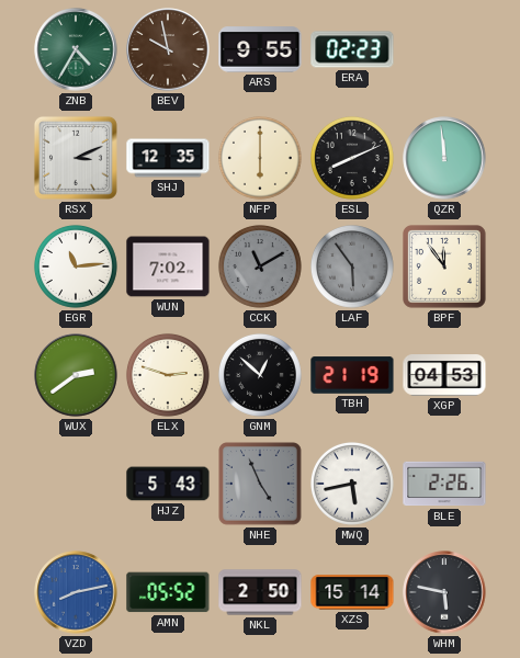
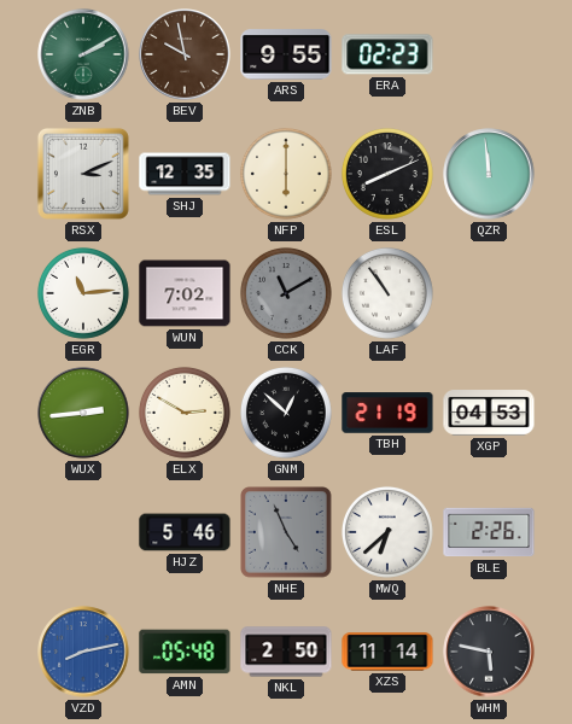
ZNB: 4:35 -> 2:10 (83, 54)
LAF: 5:54 -> 10:54 (387, 293)
LAF dial: grey -> white (387, 293)
BPF: 11:54 -> none (445, 268)
WUX: 2:39 -> 2:44 (83, 413)
ELX: 2:48 -> 2:50 (185, 413)
HJZ: 5:43 -> 5:46 (185, 532)
MWQ: 5:43 -> 6:38 (387, 532)
AMN: 05:52 -> 05:48 (185, 652)
XZS: 15:14 -> 11:14 (387, 652)
